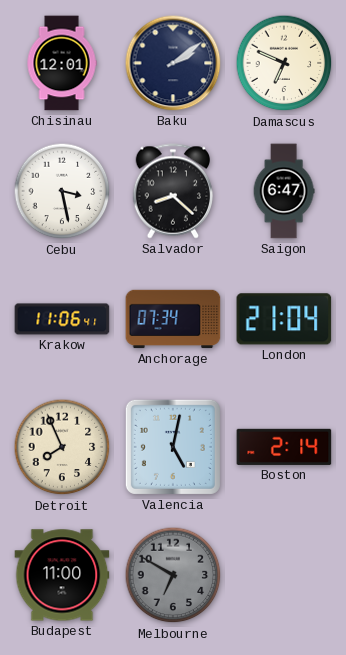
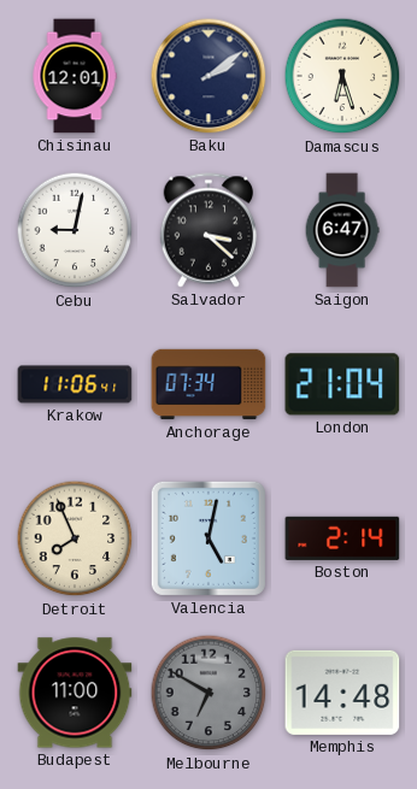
Damascus: 6:49 -> 6:27 (342, 76)
Cebu: 3:28 -> 9:02 (75, 230)
Salvador: 8:22 -> 3:22 (208, 230)
Memphis: none -> 14:48 (342, 693)
